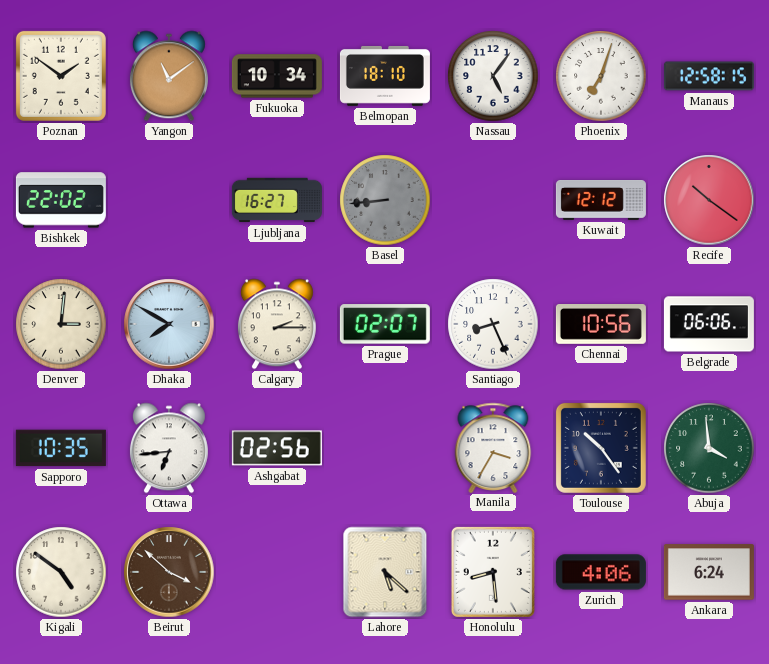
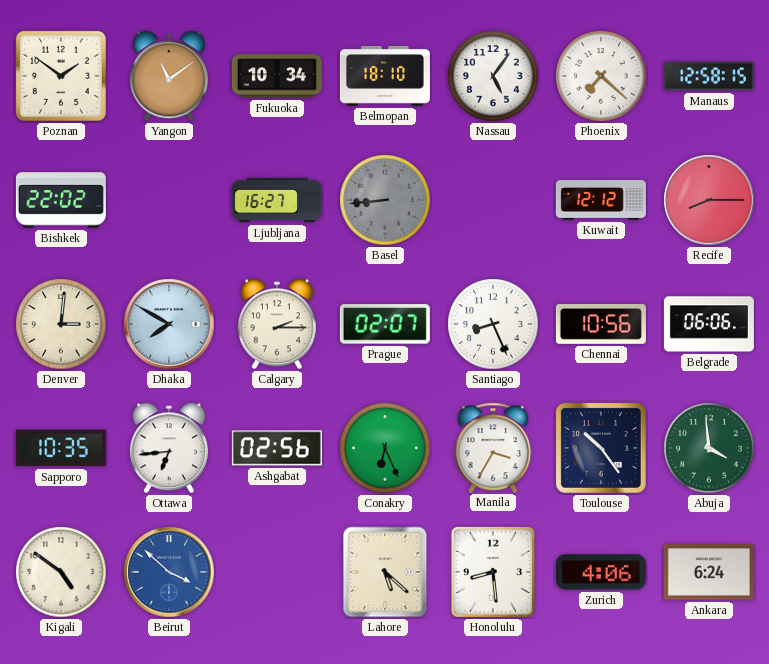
Phoenix: 7:03 -> 7:22 (601, 76)
Recife: 10:21 -> 8:15 (709, 200)
Conakry: none -> 6:26 (385, 448)
Beirut dial: brown -> blue (169, 572)
